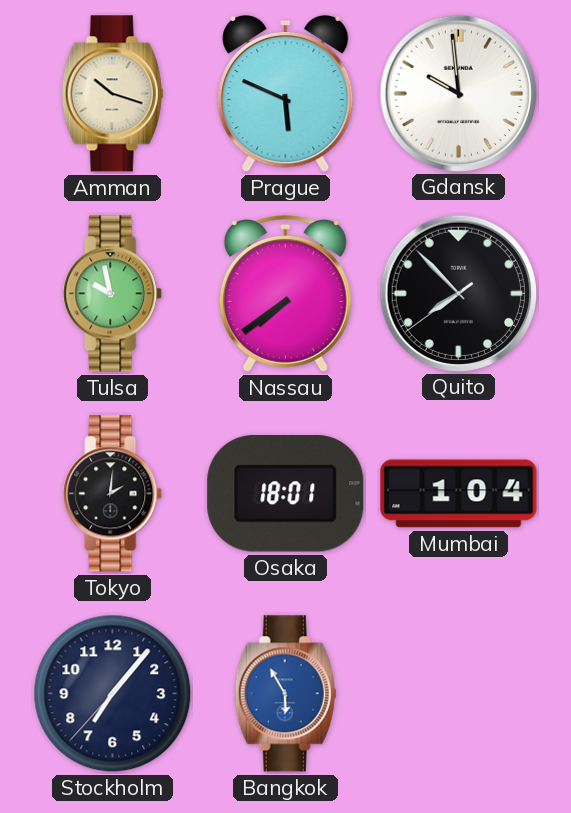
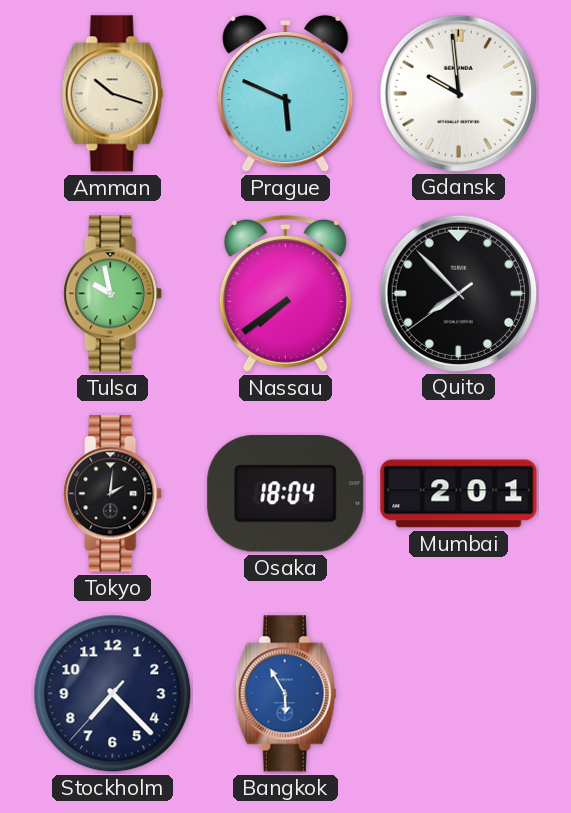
Osaka: 18:01 -> 18:04 (286, 494)
Mumbai: 1:04 -> 2:01 (459, 494)
Stockholm: 7:06 -> 7:22 (113, 694)
